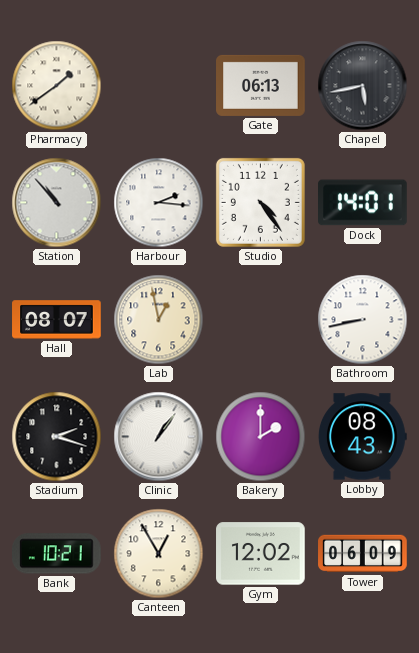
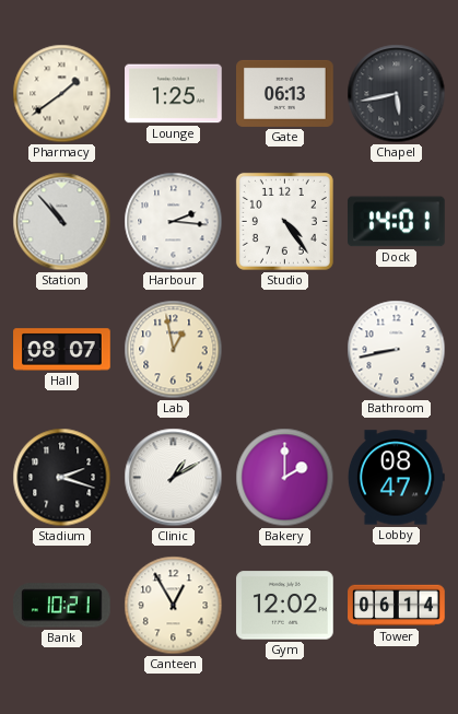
Lounge: none -> 1:25 (174, 94)
Clinic: 1:06 -> 1:10 (174, 478)
Lobby: 08:43 -> 08:47 (396, 478)
Tower: 06:09 -> 06:14 (397, 606)
